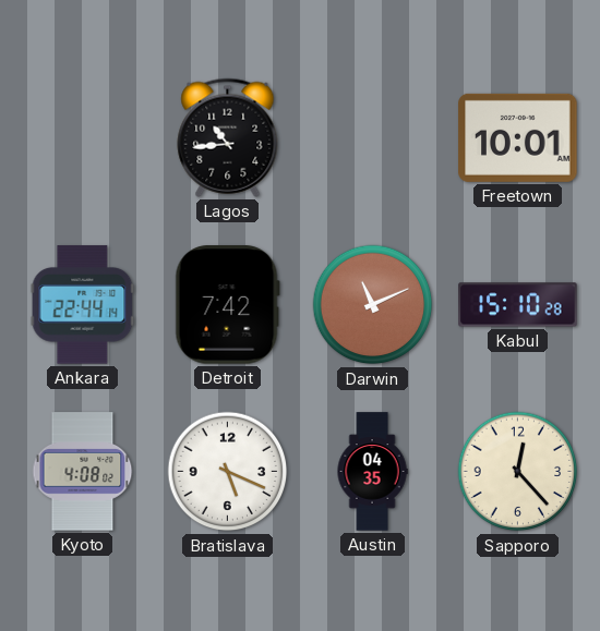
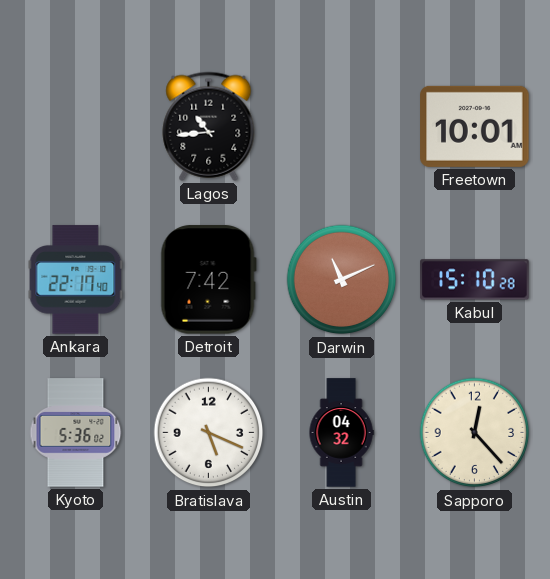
Ankara: 22:44 -> 22:17 (76, 280)
Kyoto: 4:08 -> 5:36 (76, 433)
Austin: 04:35 -> 04:32 (341, 433)
